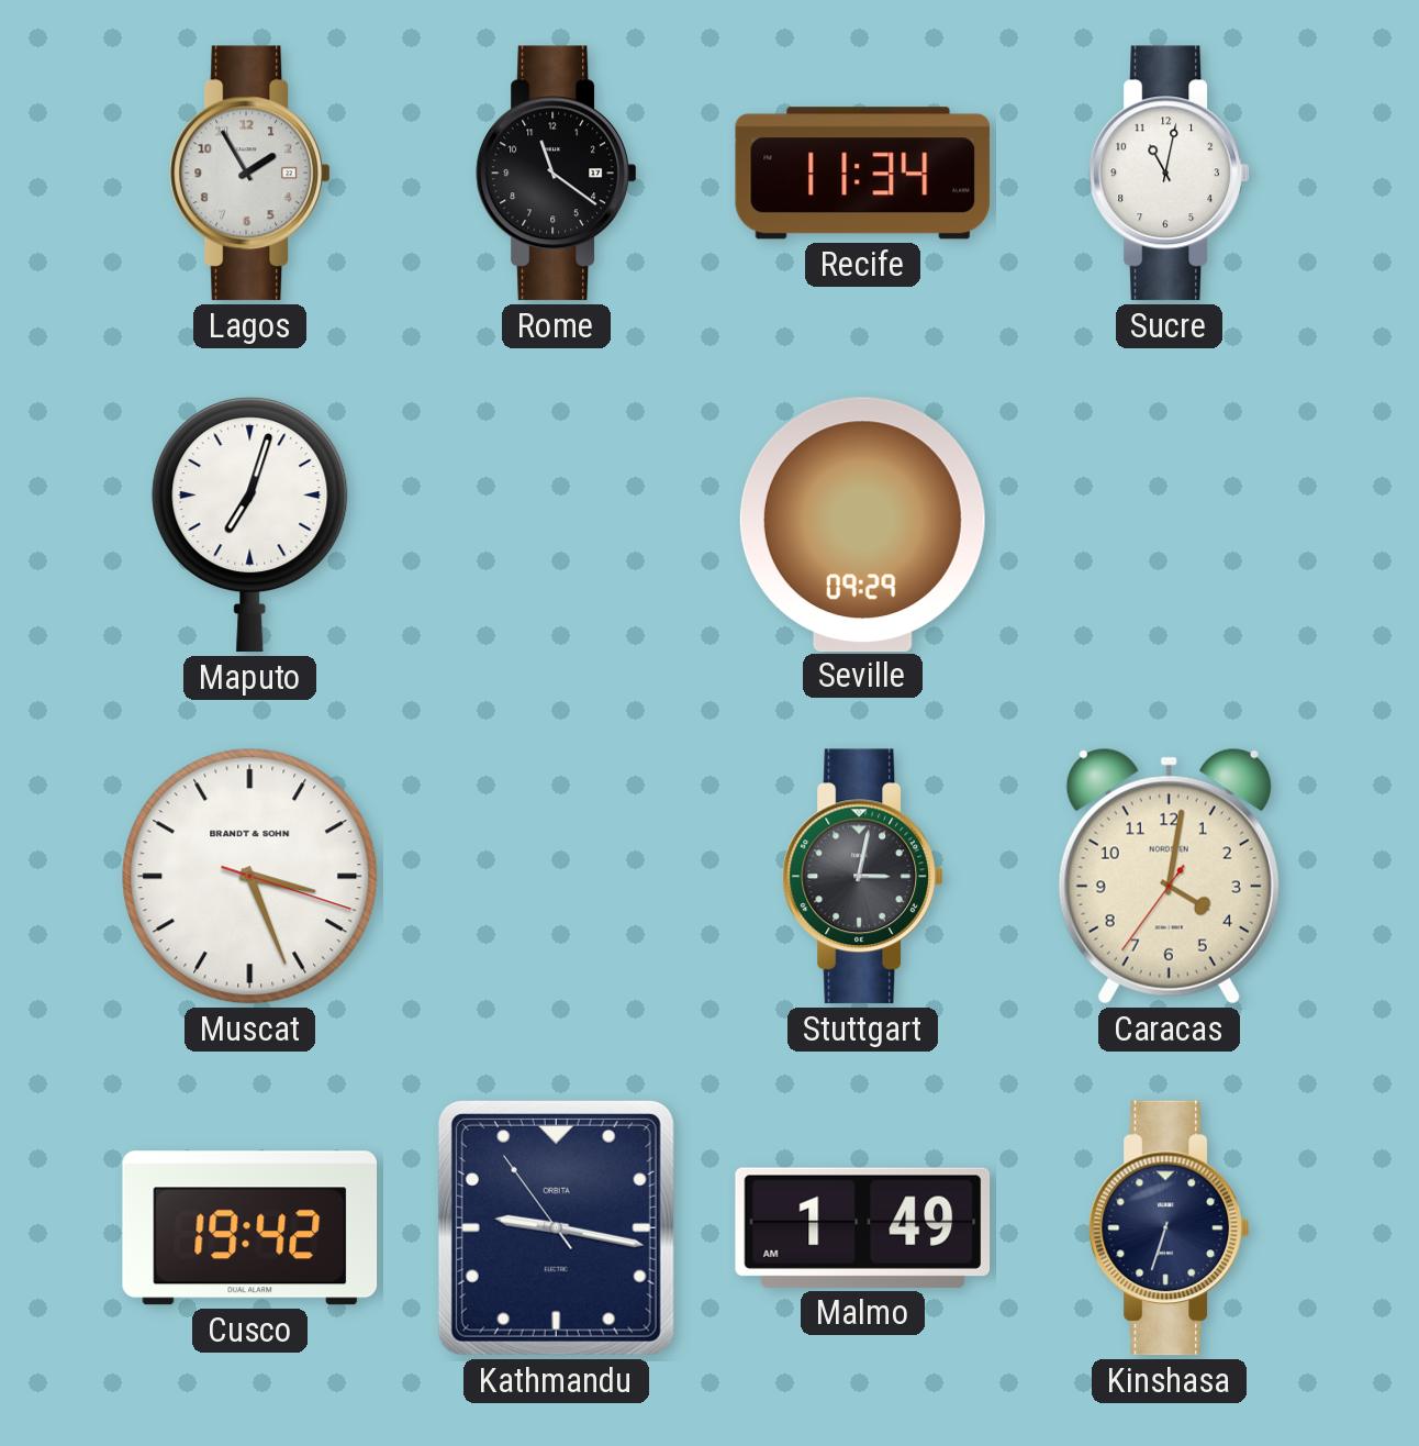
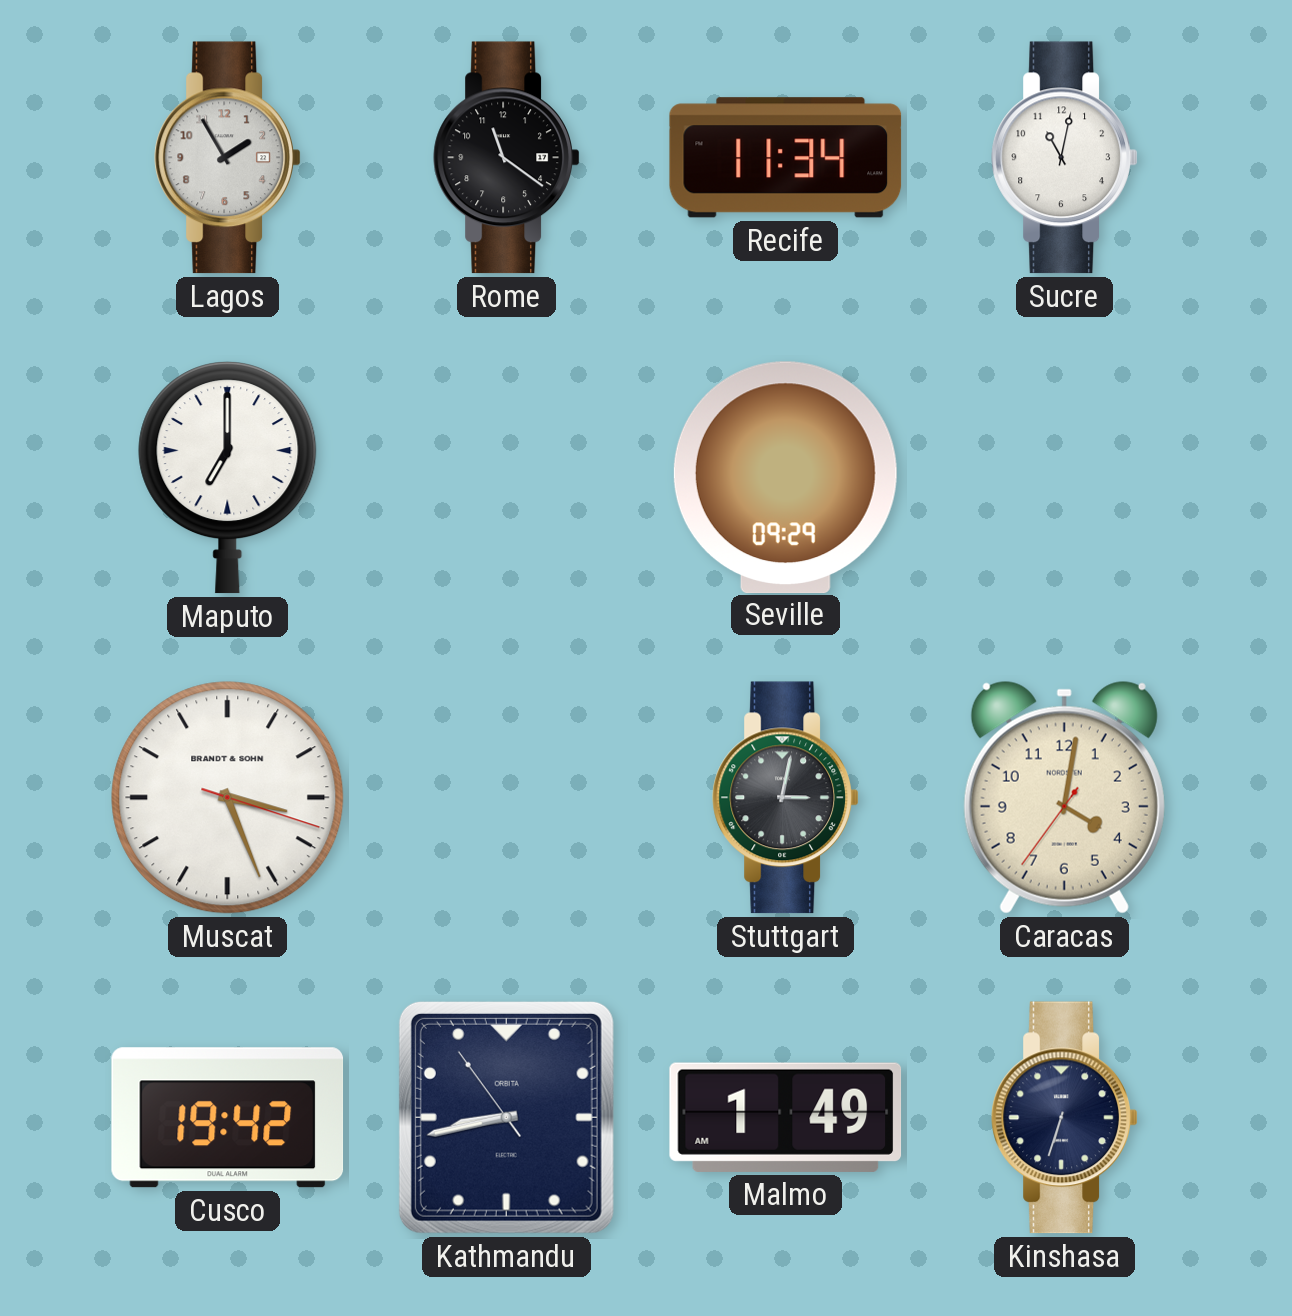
Maputo: 7:03 -> 7:00 (228, 478)
Kathmandu: 9:16 -> 8:42 (506, 1117)
